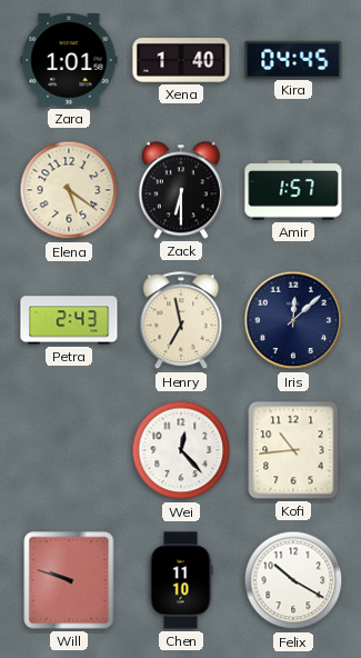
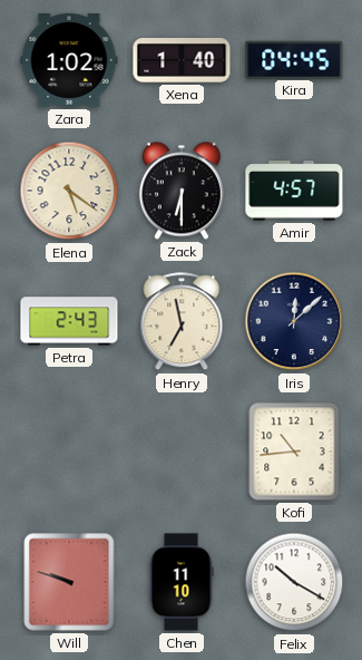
Zara: 1:01 -> 1:02 (69, 60)
Amir: 1:57 -> 4:57 (294, 191)
Wei: 12:23 -> none (181, 450)
